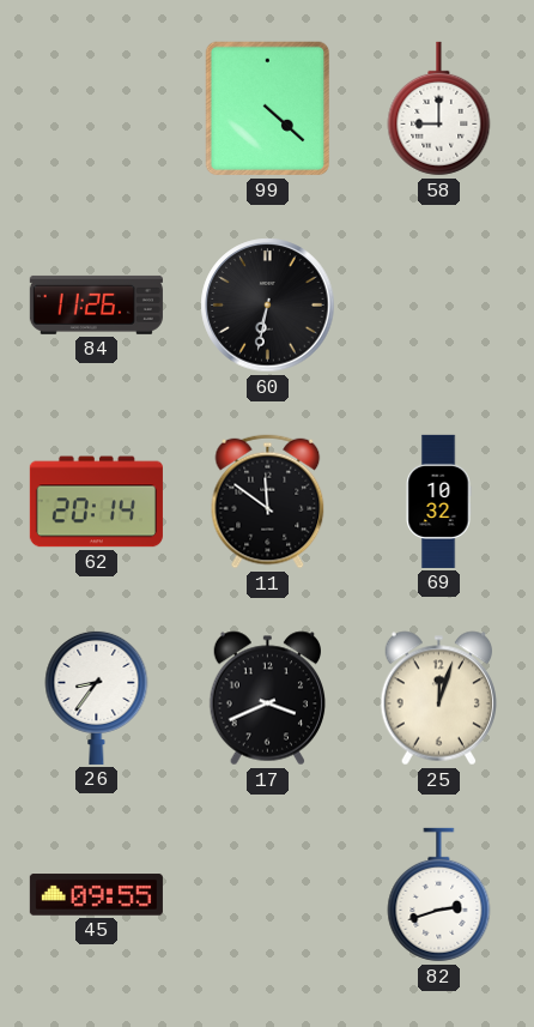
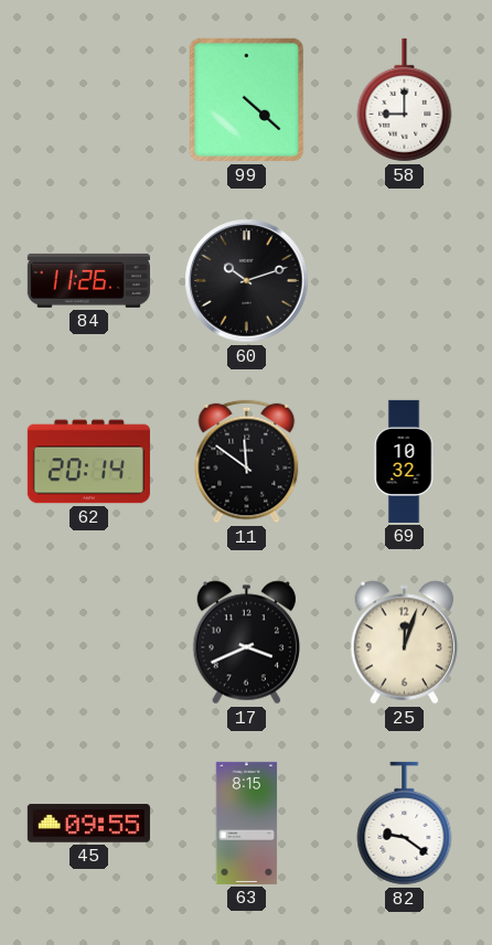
60: 6:32 -> 10:12 (247, 281)
26: 8:36 -> none (97, 697)
63: none -> 8:15 (247, 823)
82: 2:42 -> 9:21 (405, 824)
